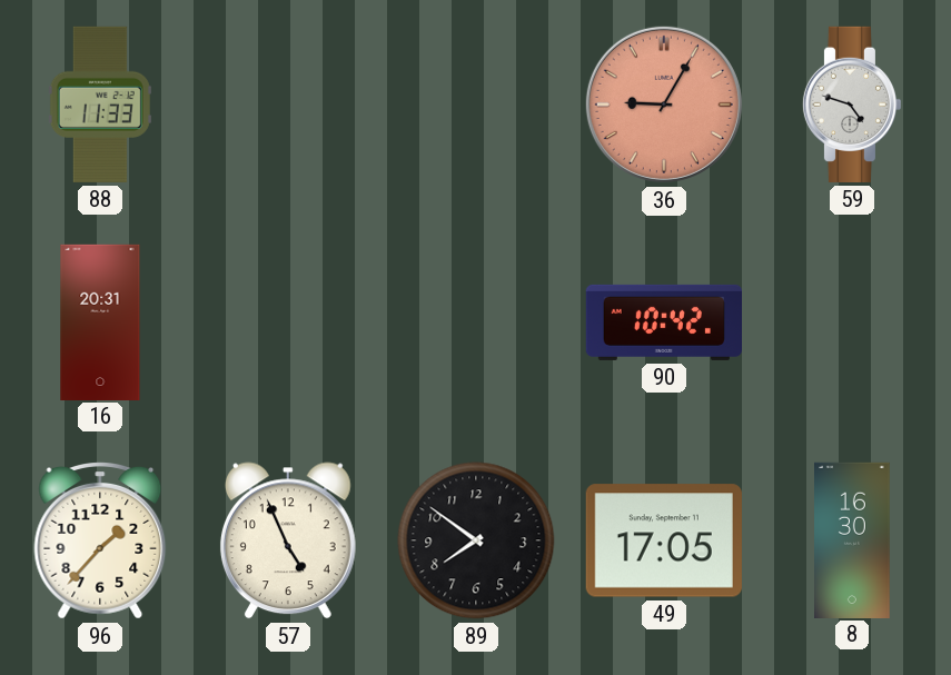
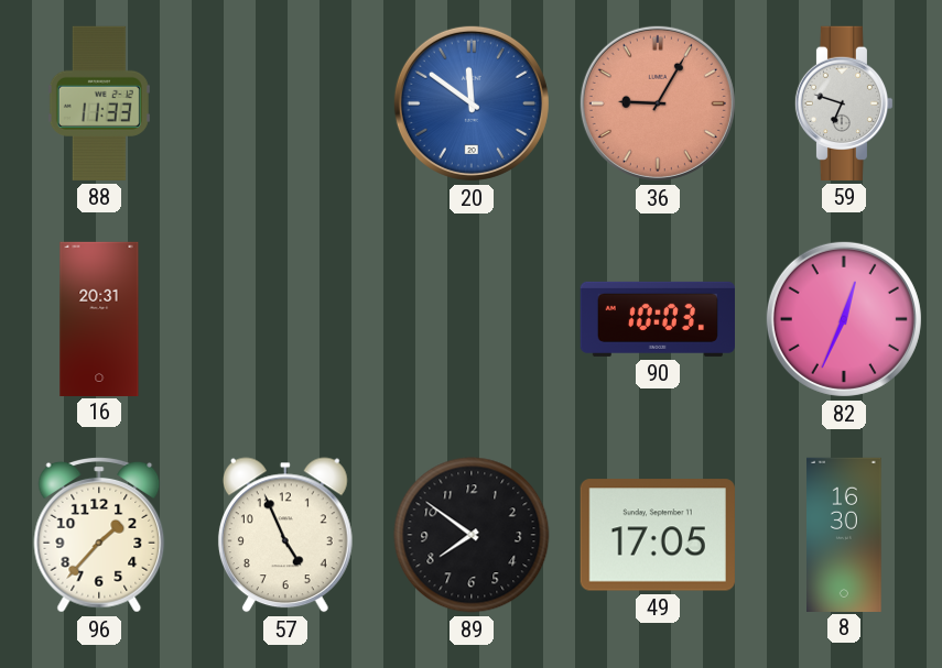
20: none -> 11:51 (472, 103)
59: 4:48 -> 6:48 (844, 103)
90: 10:42 -> 10:03 (657, 319)
82: none -> 12:34 (844, 319)
